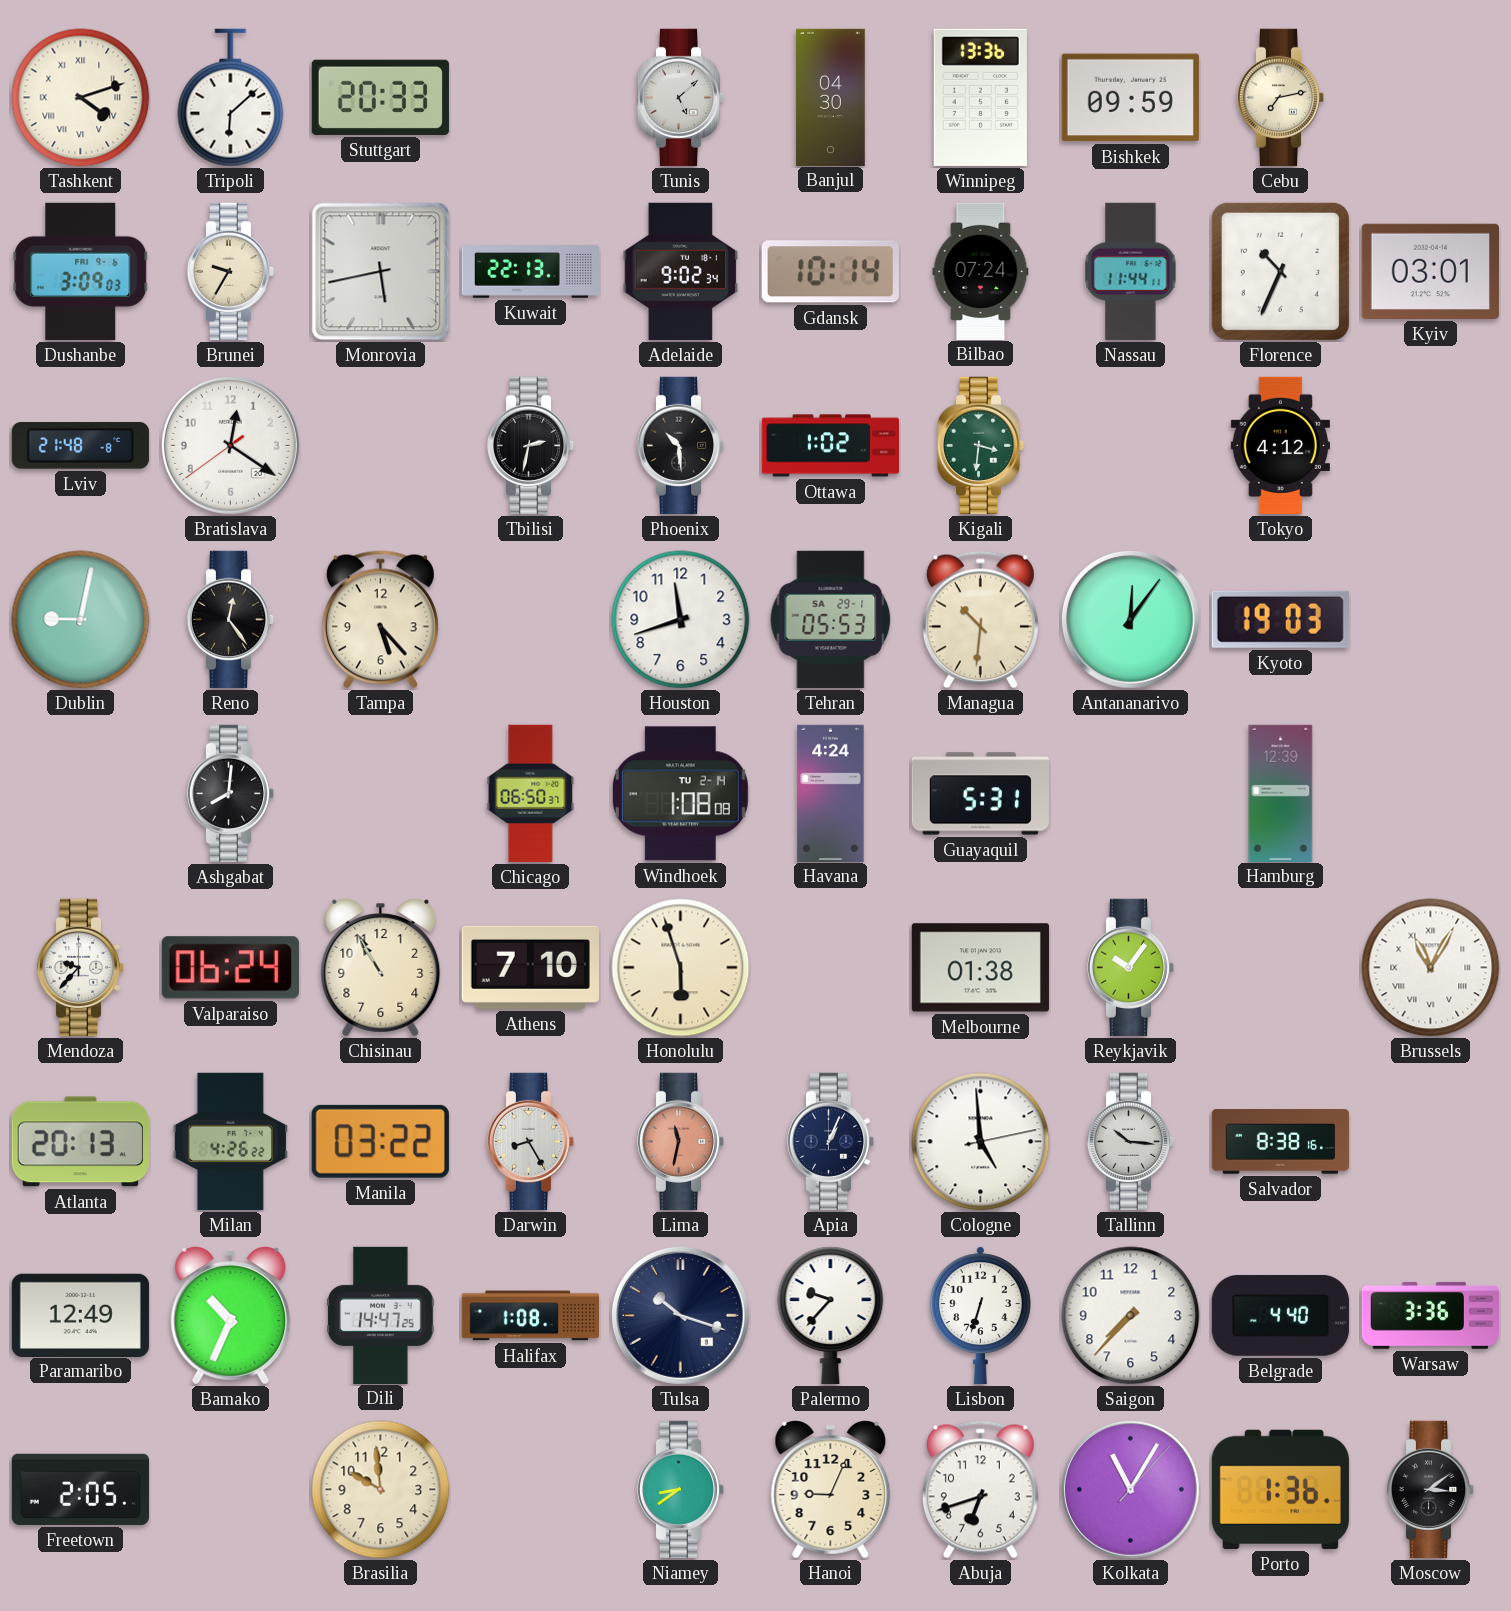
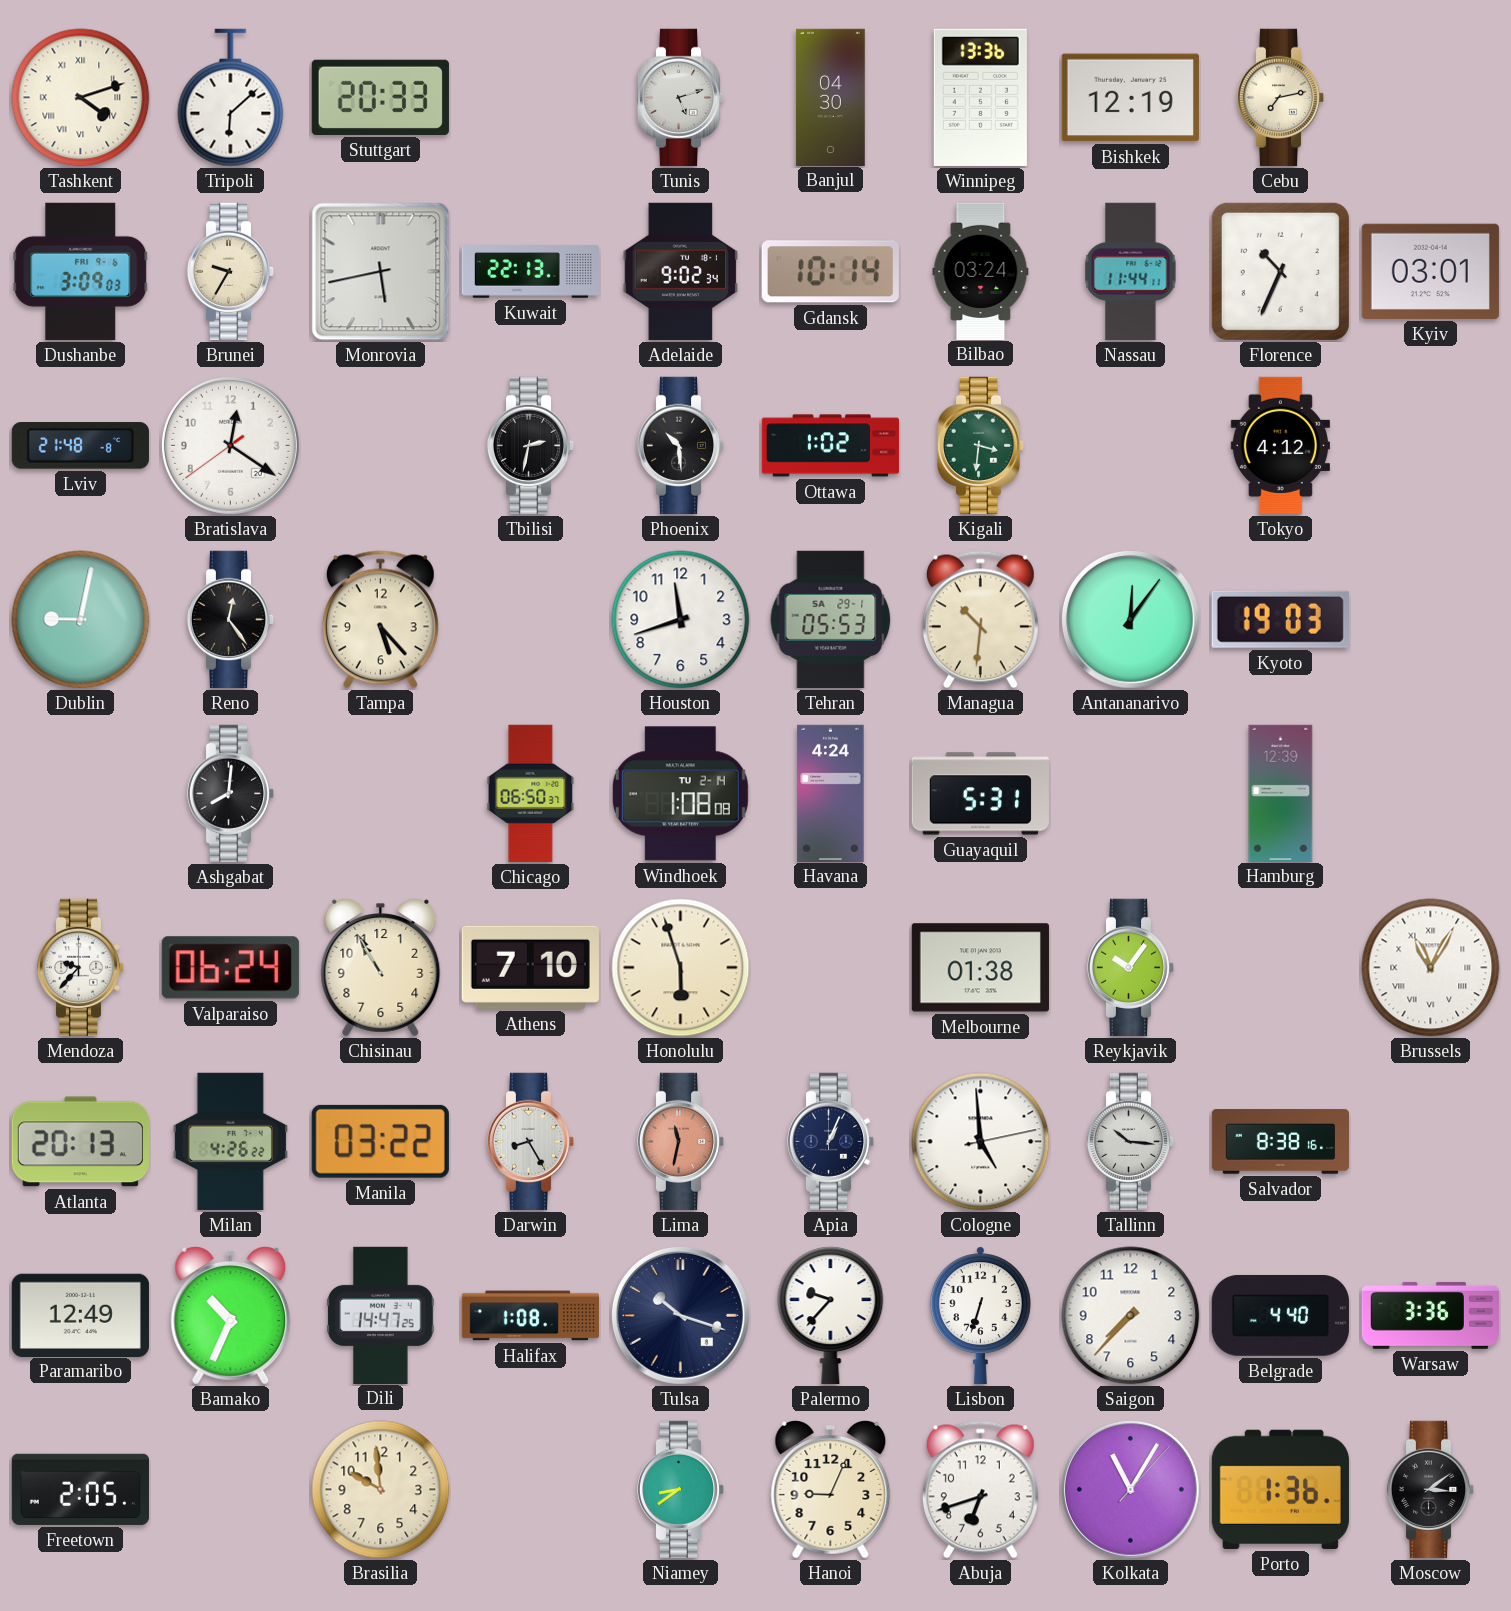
Tunis: 5:08 -> 5:12 (681, 97)
Bishkek: 09:59 -> 12:19 (1130, 98)
Bilbao: 07:24 -> 03:24 (981, 271)
